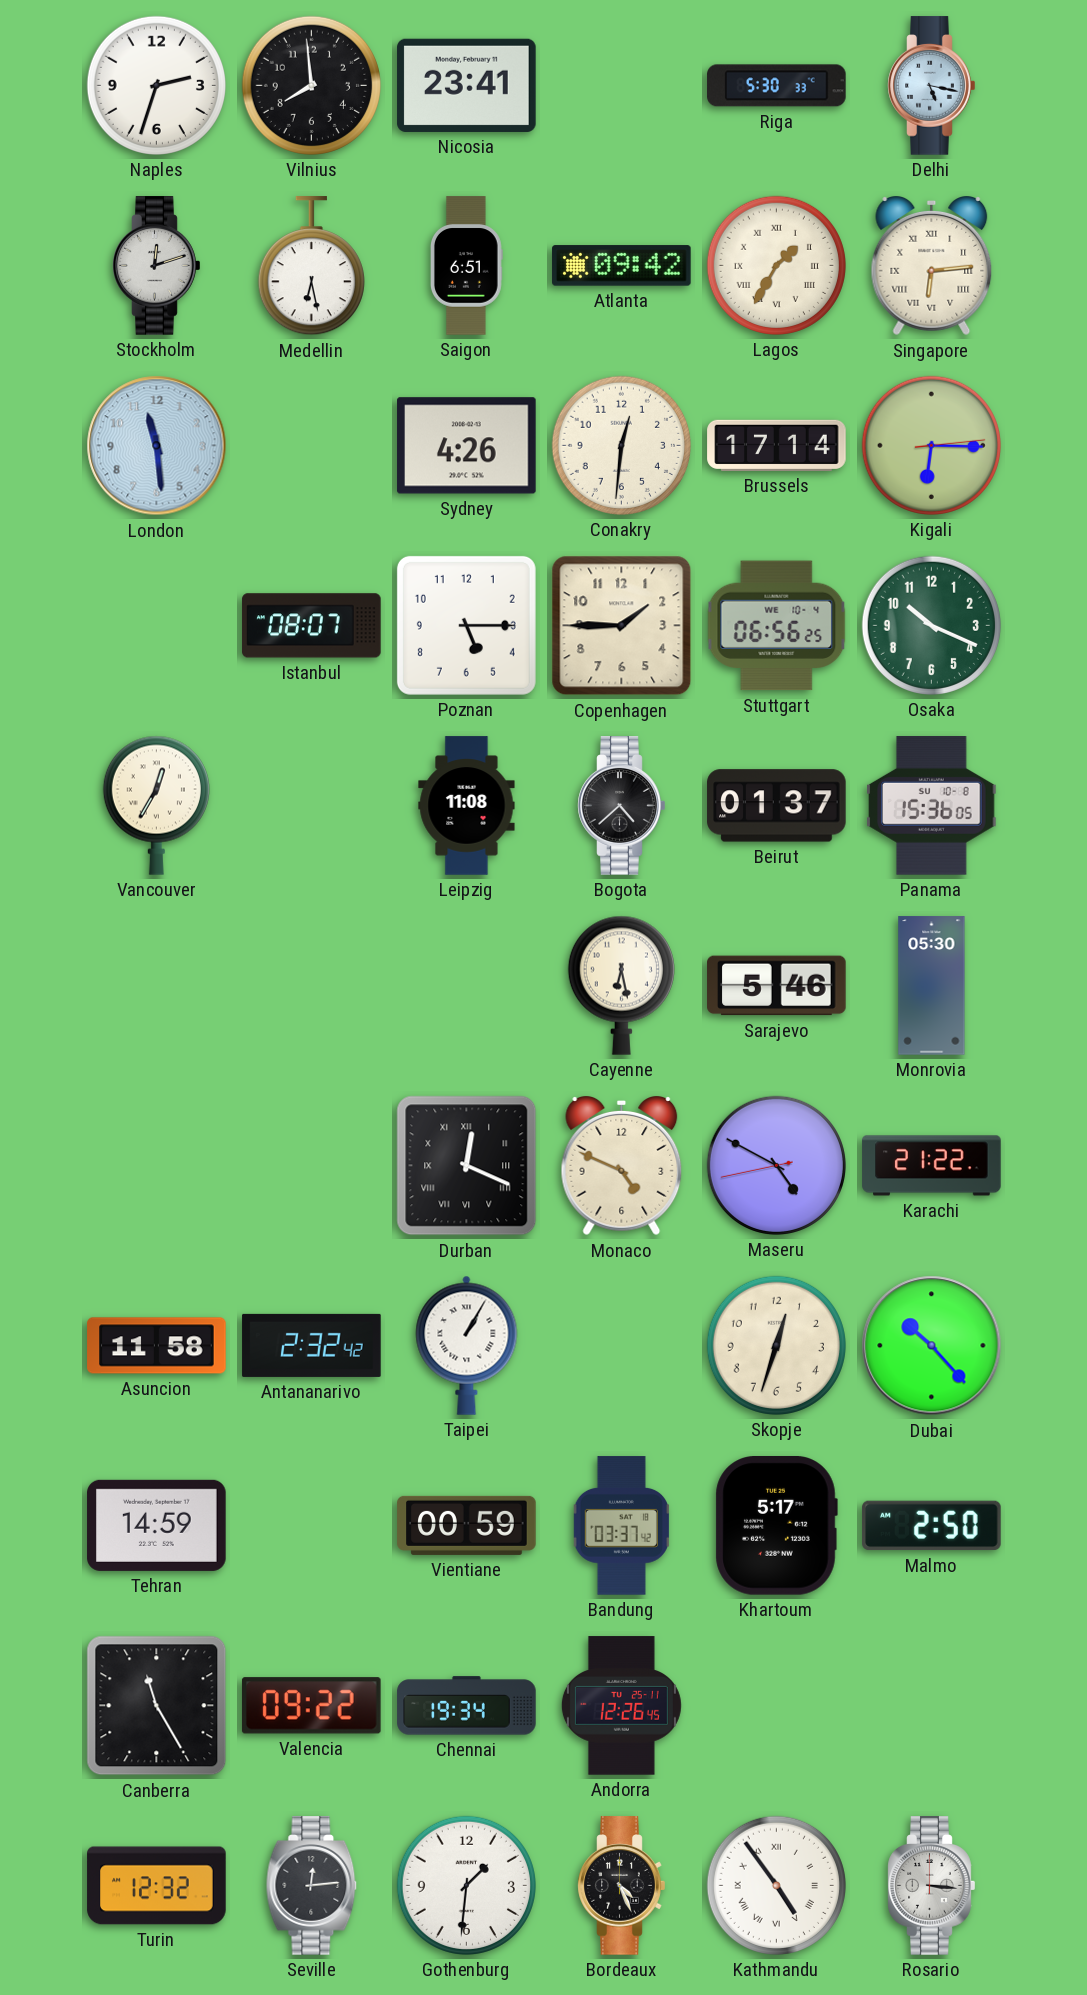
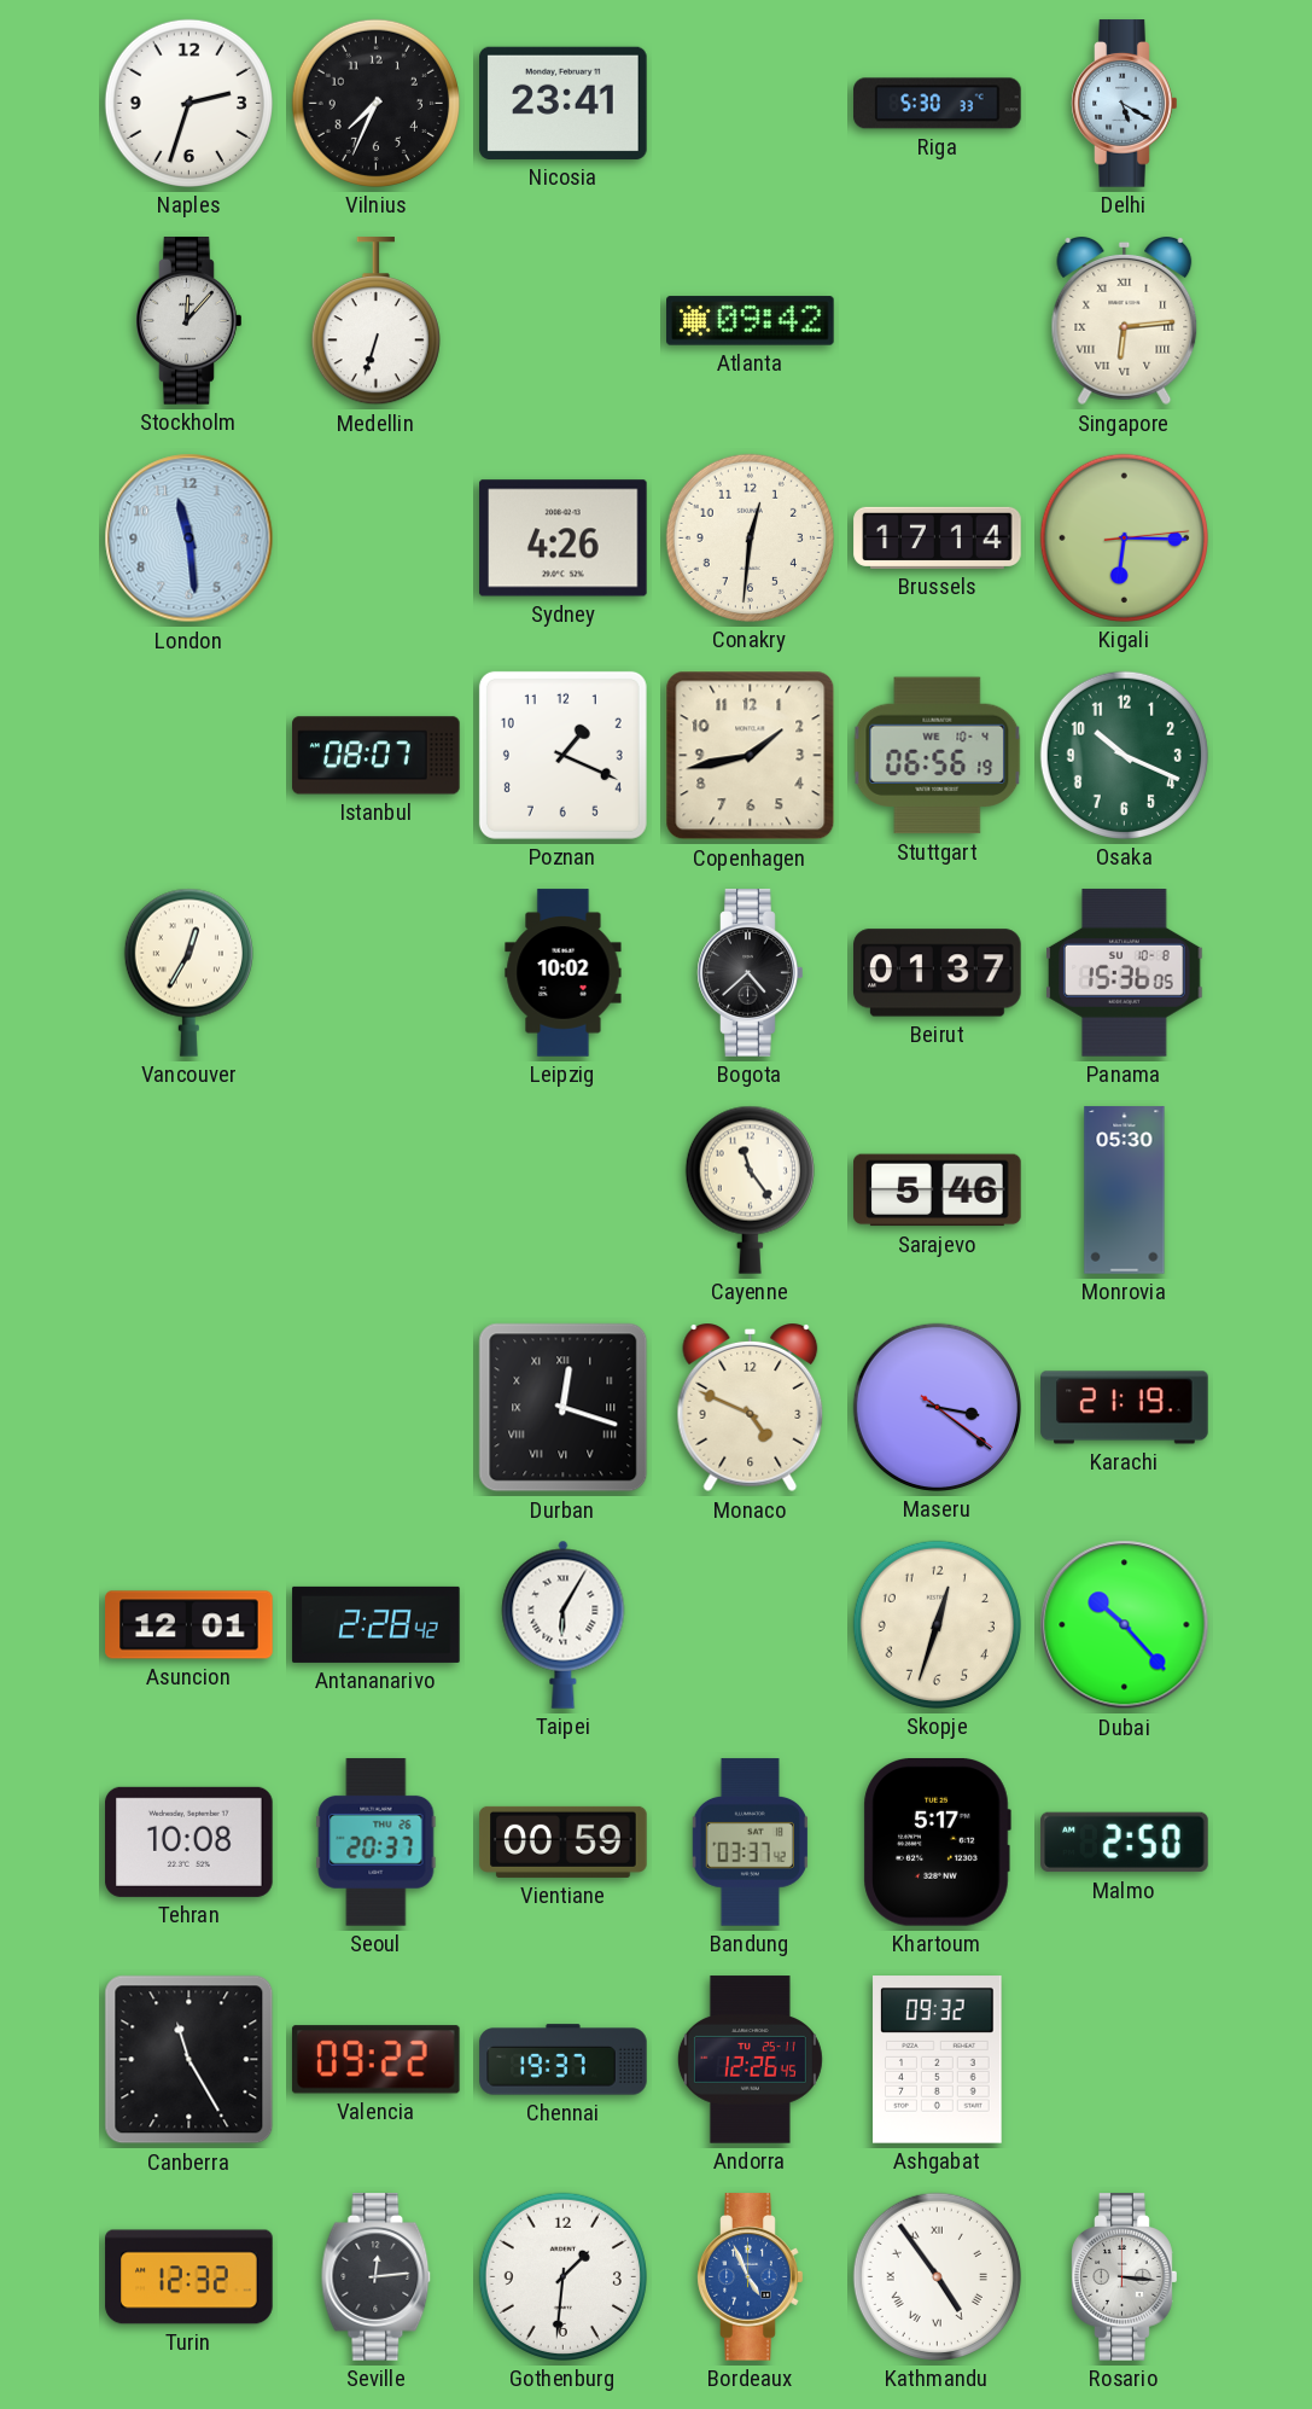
Vilnius: 7:59 -> 7:34 (375, 103)
Delhi: 5:17 -> 5:20 (1125, 104)
Stockholm: 12:12 -> 12:07 (189, 321)
Medellin: 6:28 -> 6:33 (375, 321)
Saigon: 6:51 -> none (466, 266)
Lagos: 1:35 -> none (776, 265)
Poznan: 5:15 -> 1:19 (562, 755)
Copenhagen: 1:45 -> 1:43 (751, 756)
Stuttgart: 06:56:25 -> 06:56:19 (938, 756)
Leipzig: 11:08 -> 10:02 (564, 973)
Cayenne: 6:28 -> 11:24 (750, 1189)
Durban: 12:19 -> 12:18 (564, 1408)
Maseru: 4:49 -> 3:21 (937, 1407)
Karachi: 21:22 -> 21:19 (1125, 1408)
Asuncion: 11:58 -> 12:01 (189, 1625)
Antananarivo: 2:32 -> 2:28 (377, 1624)
Taipei: 1:05 -> 6:05 (564, 1624)
Tehran: 14:59 -> 10:08 (189, 1841)
Seoul: none -> 20:37 (377, 1843)
Chennai: 19:34 -> 19:37 (564, 2060)
Ashgabat: none -> 09:32 (938, 2060)
Bordeaux: 4:26 -> 4:56 (751, 2277)
Bordeaux dial: black -> blue (751, 2277)
